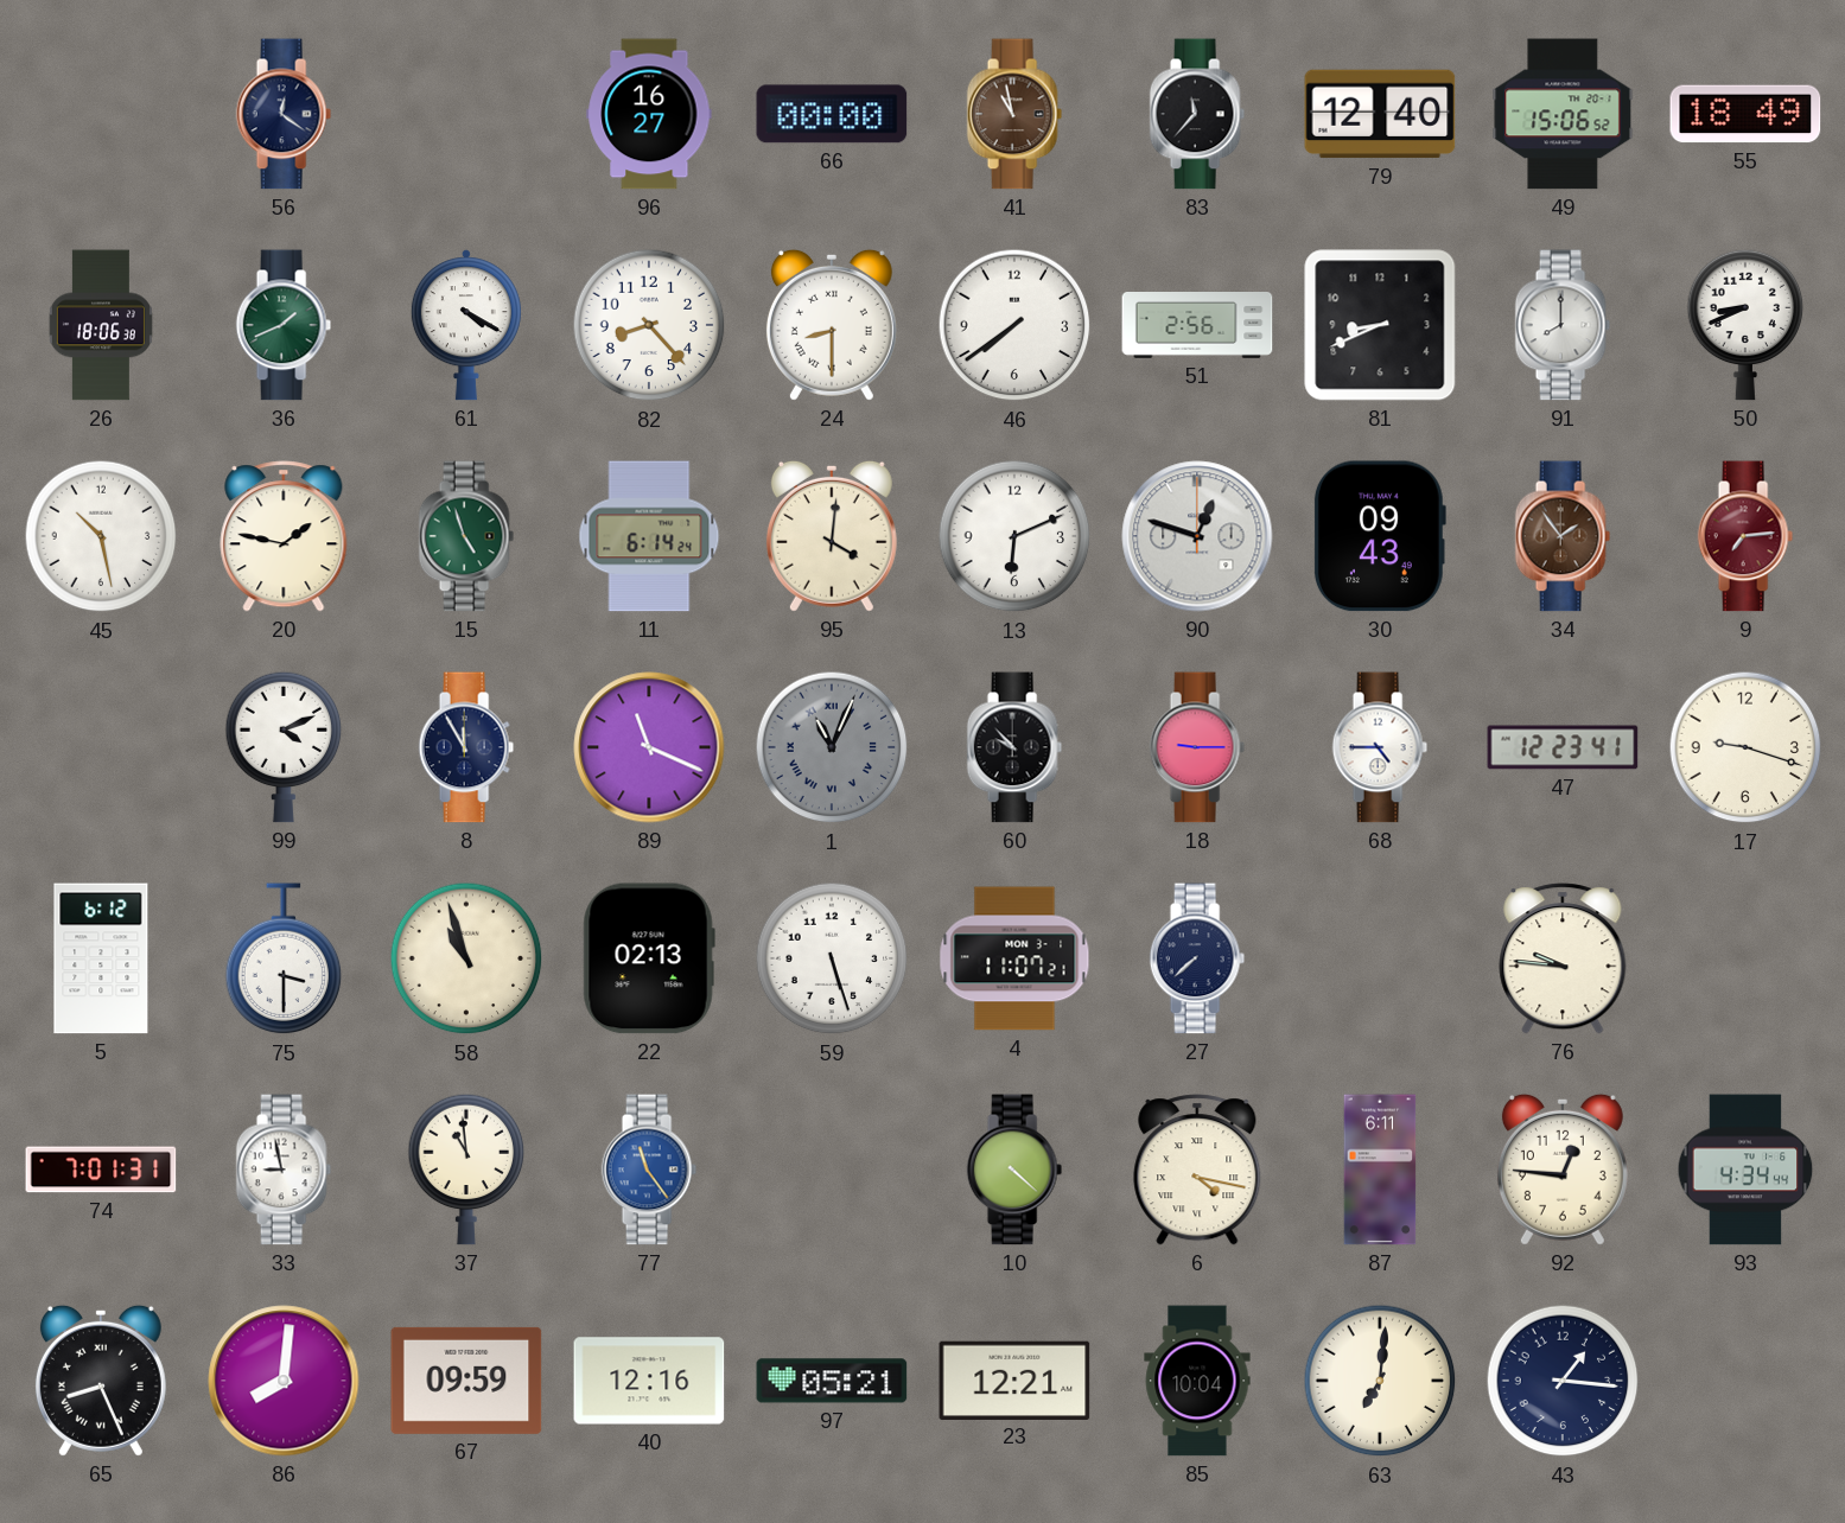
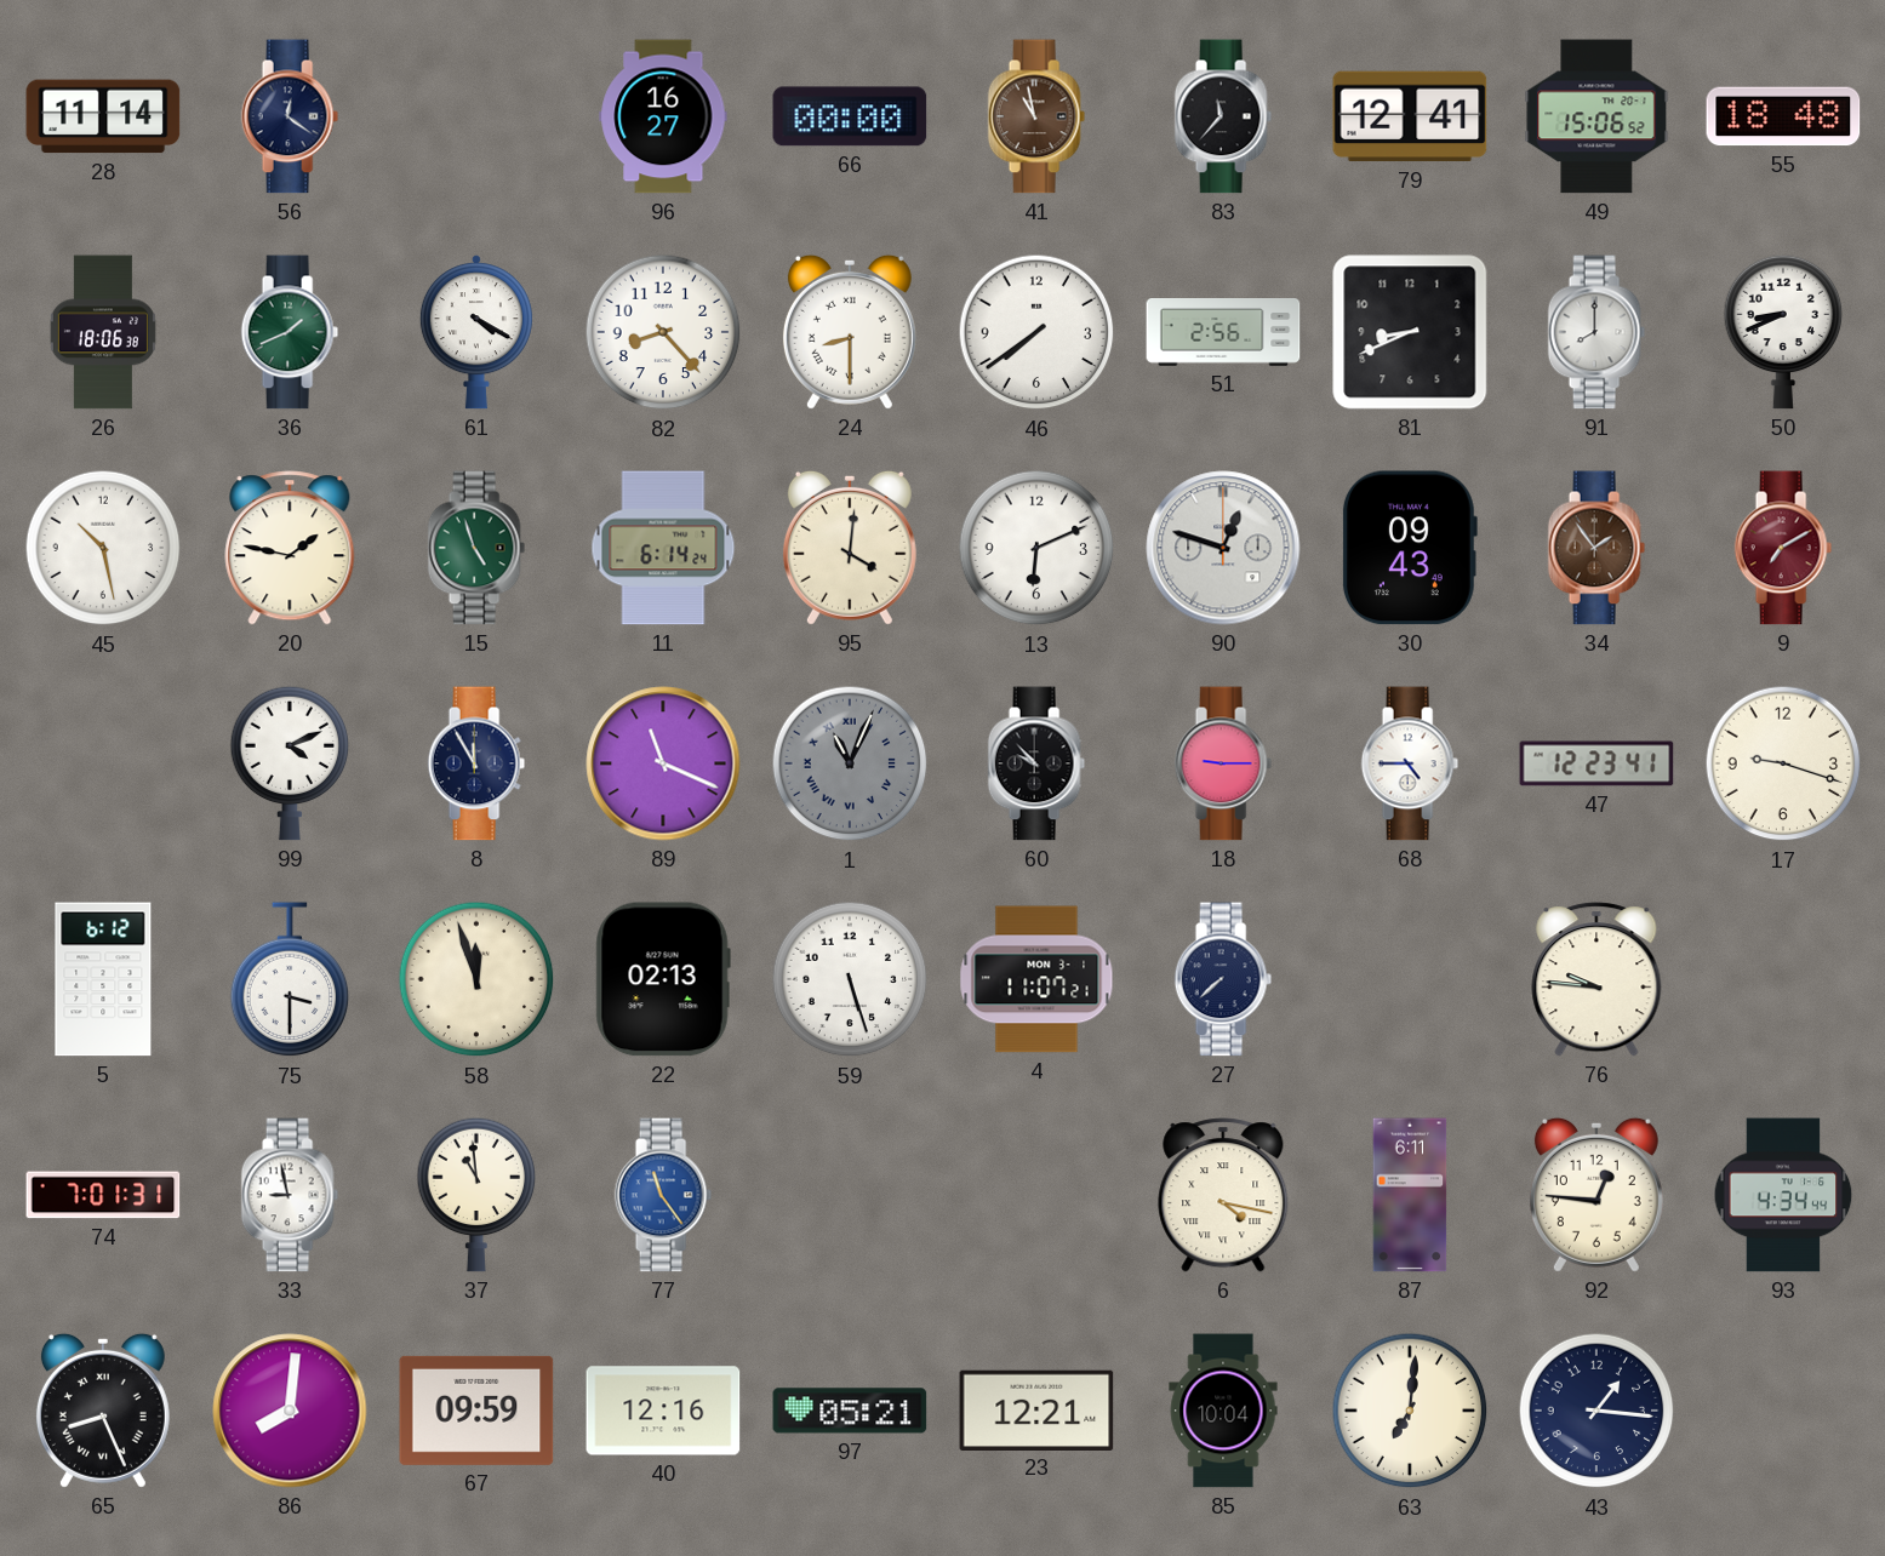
28: none -> 11:14 (103, 116)
79: 12:40 -> 12:41 (1410, 116)
55: 18:49 -> 18:48 (1783, 116)
9: 7:14 -> 7:10 (1783, 548)
58: 10:57 -> 11:57 (476, 979)
10: 4:22 -> none (1014, 1170)
